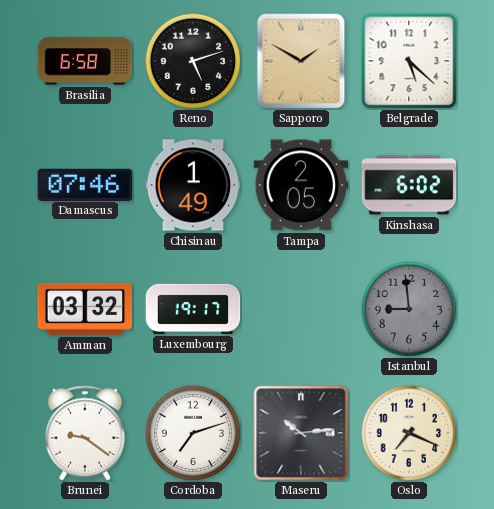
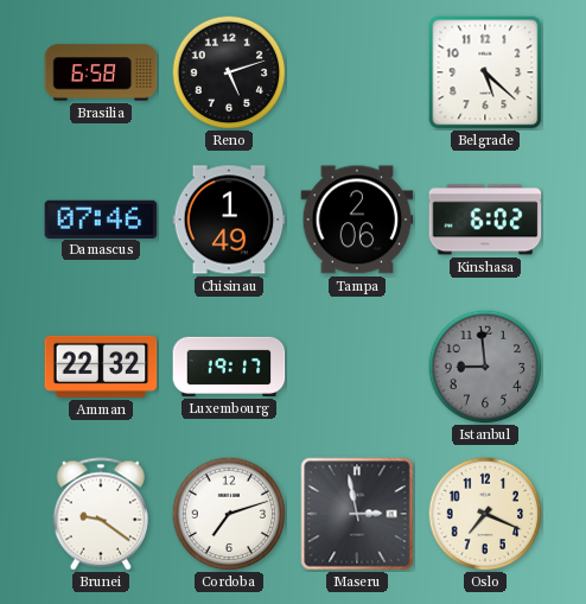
Sapporo: 1:50 -> none (301, 61)
Tampa: 2:05 -> 2:06 (357, 220)
Amman: 03:32 -> 22:32 (101, 367)
Maseru: 10:14 -> 2:58 (357, 514)
